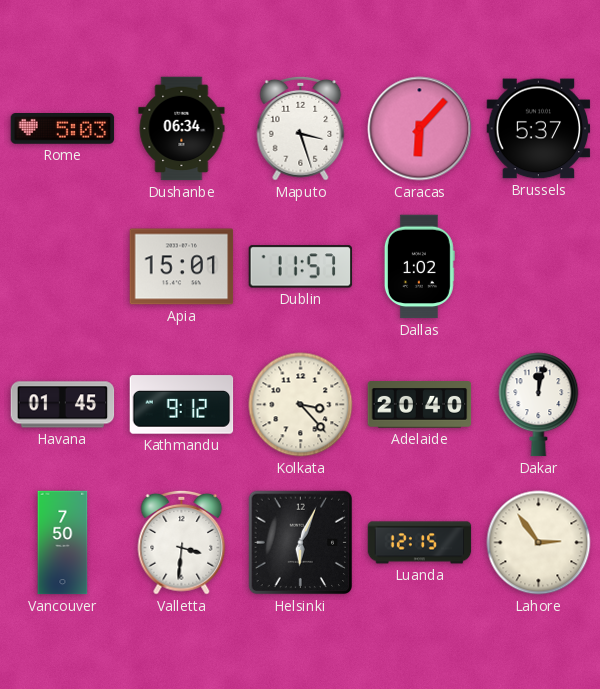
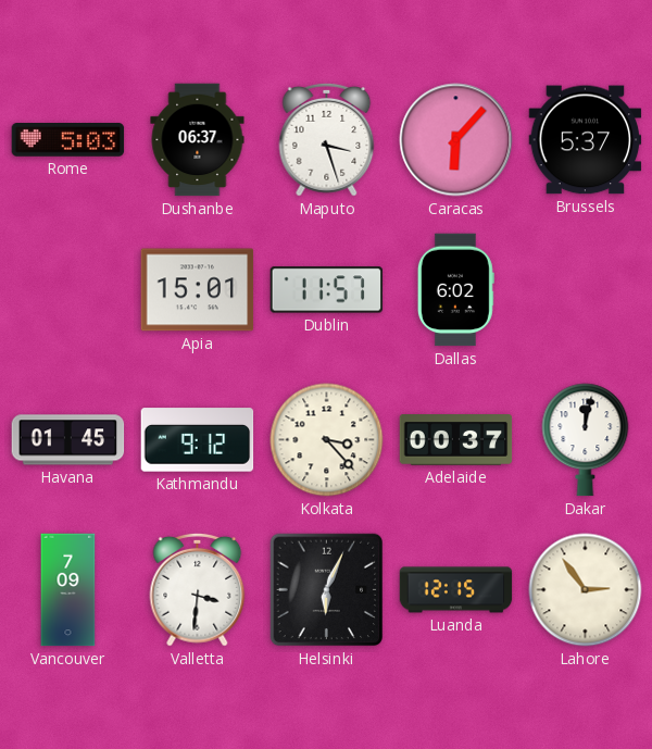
Dushanbe: 06:34 -> 06:37 (198, 140)
Dallas: 1:02 -> 6:02 (455, 290)
Adelaide: 20:40 -> 00:37 (456, 440)
Vancouver: 7:50 -> 7:09 (68, 590)
